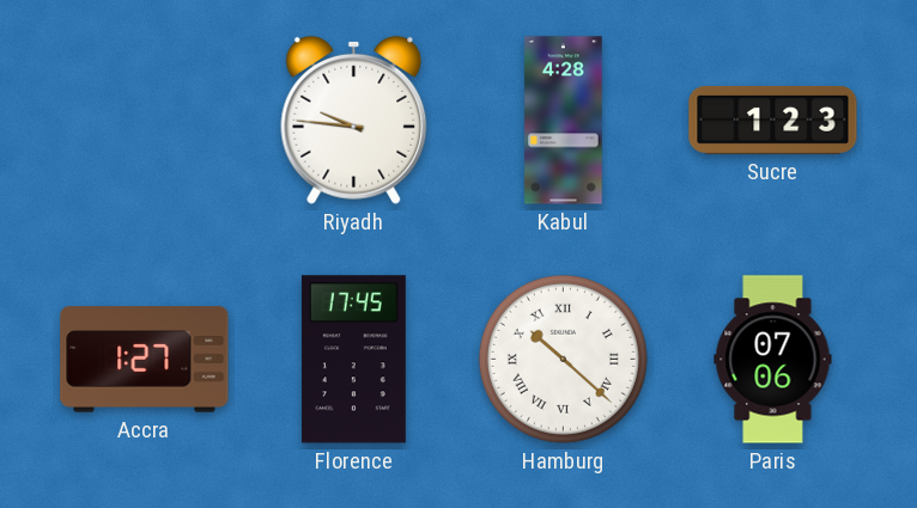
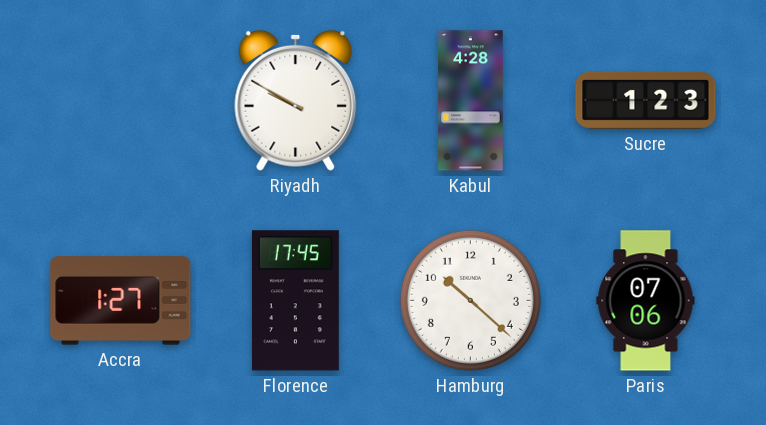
Riyadh: 9:46 -> 9:50 (296, 100)
Hamburg numerals: Roman -> Arabic (470, 300)
